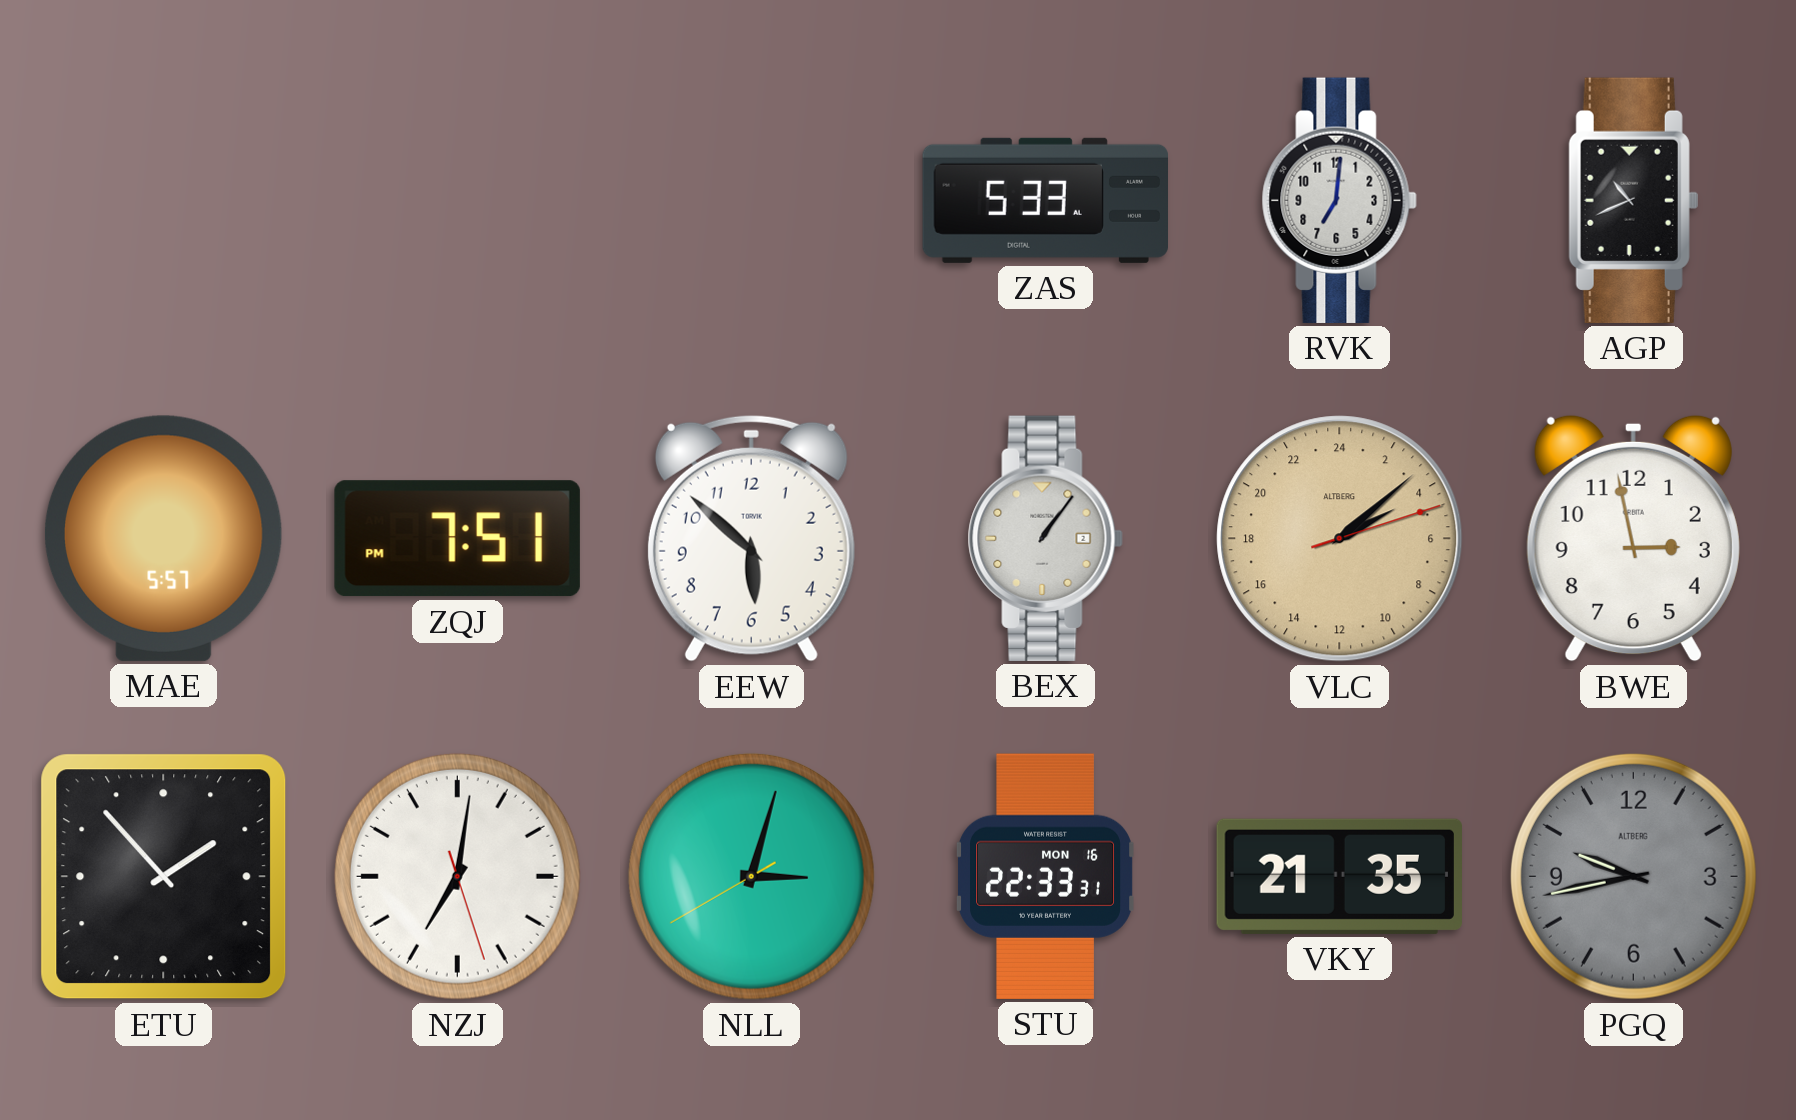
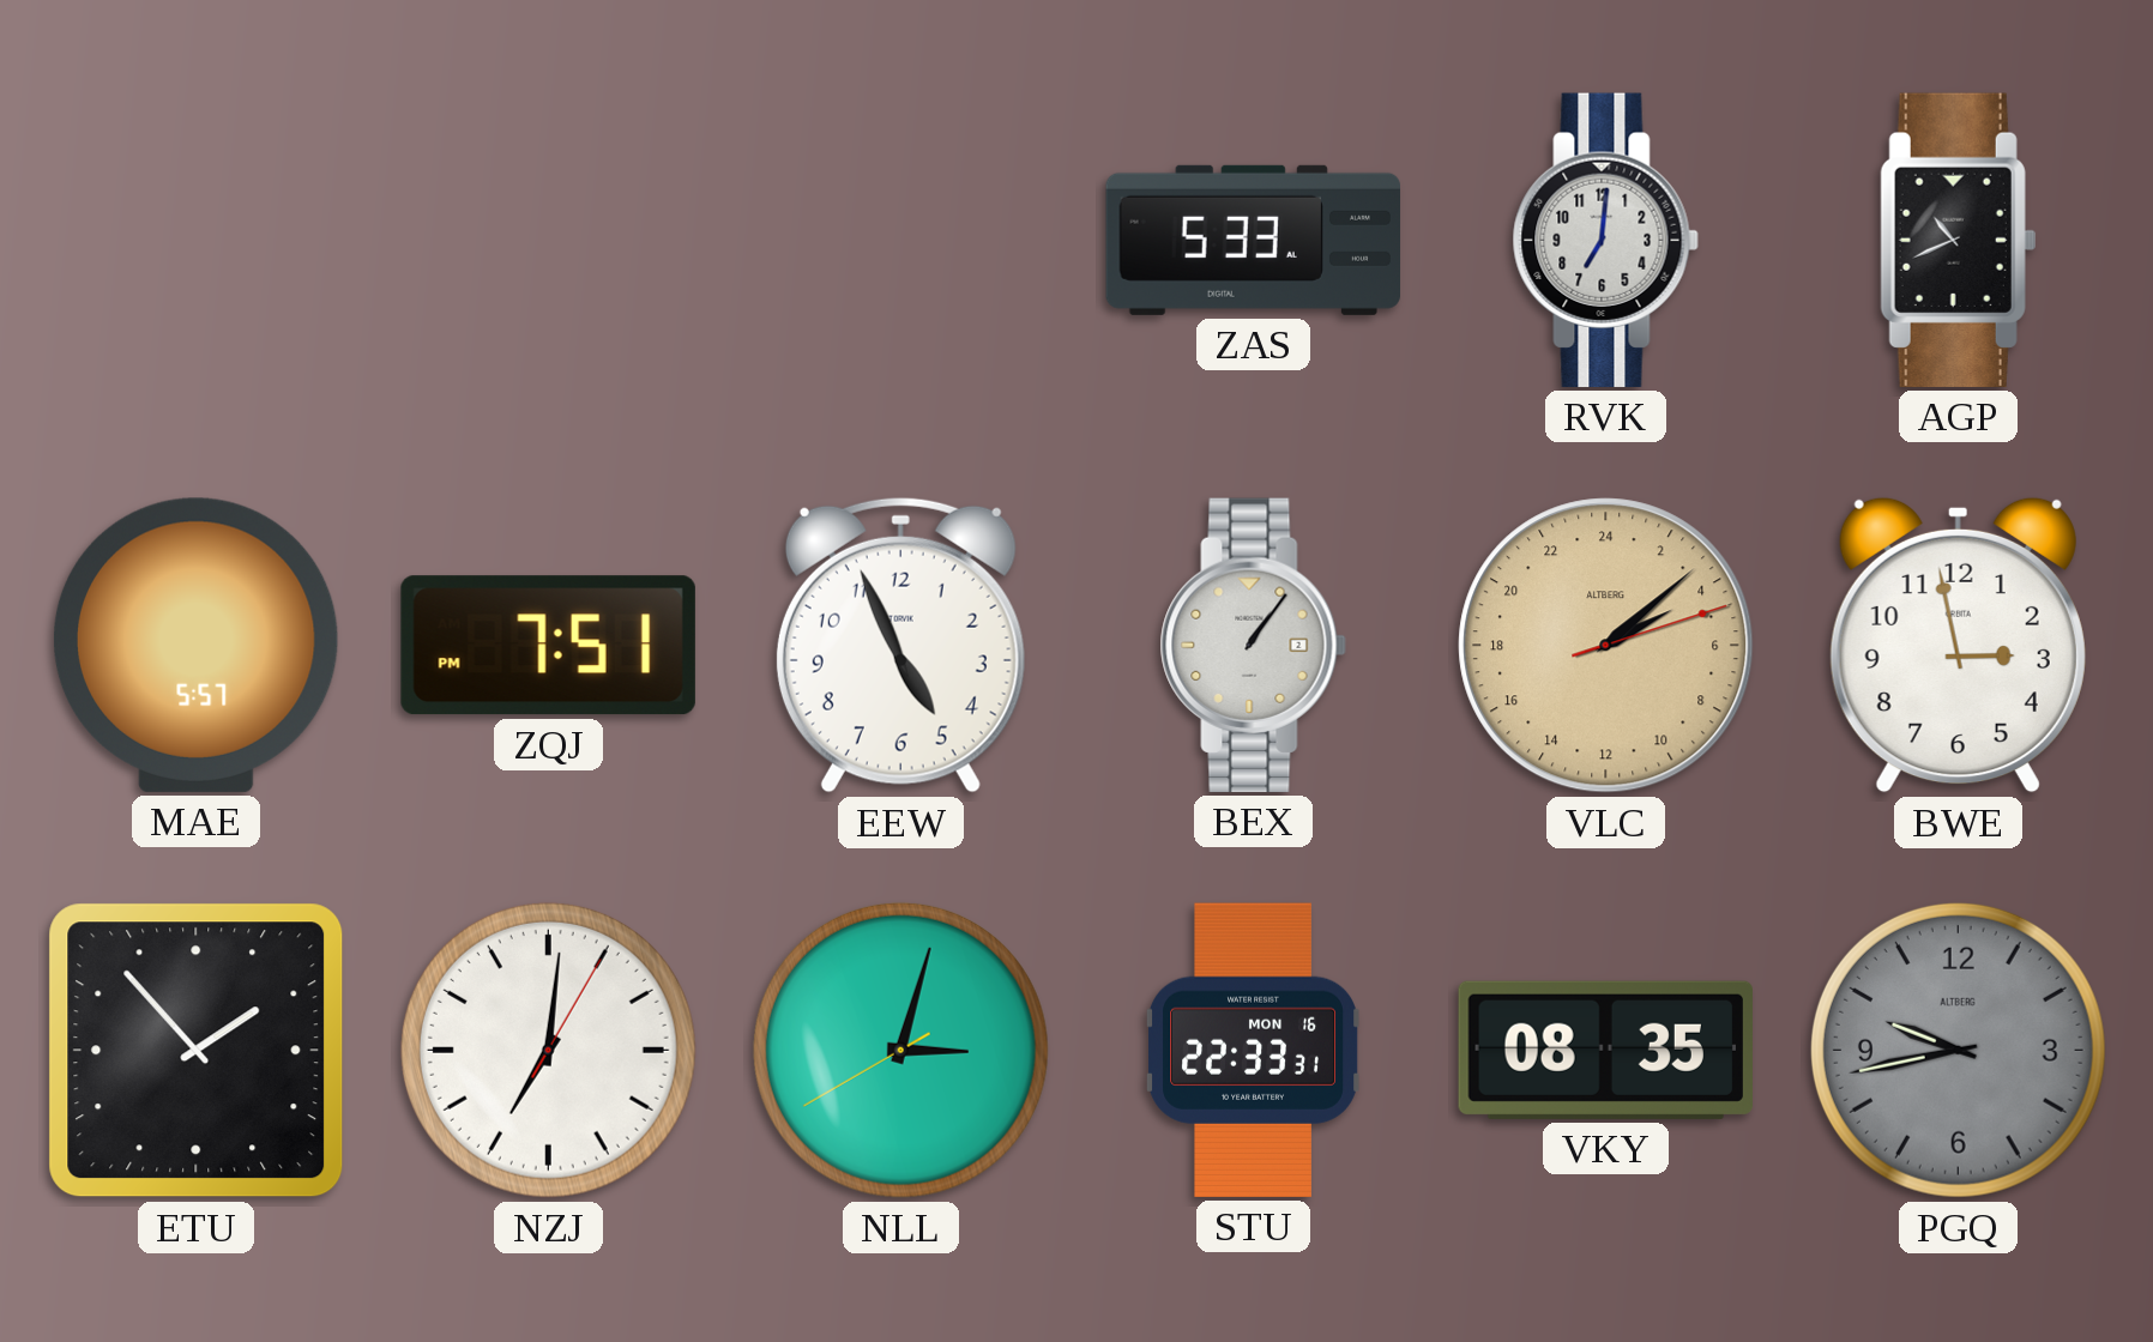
EEW: 5:52 -> 4:56 (900, 645)
NZJ: 7:01:27 -> 7:01:05 (548, 1050)
VKY: 21:35 -> 08:35 (1605, 1050)
